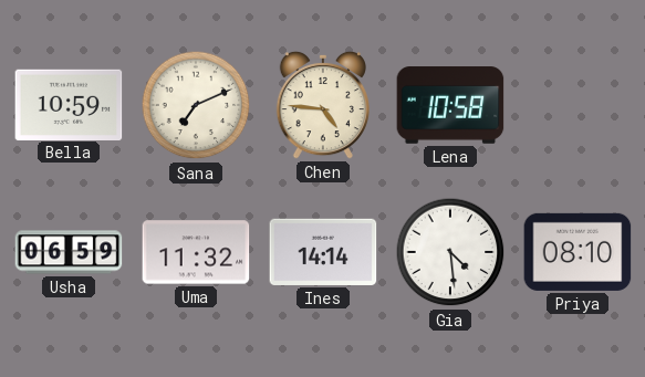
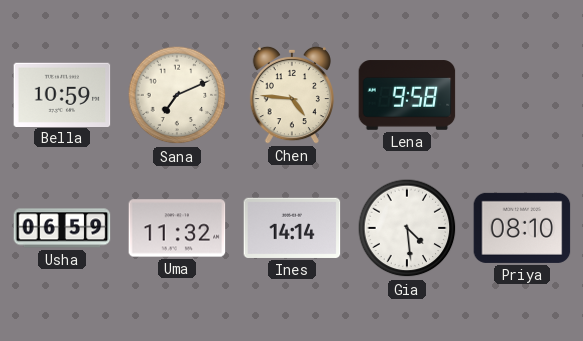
Lena: 10:58 -> 9:58 (407, 95)
